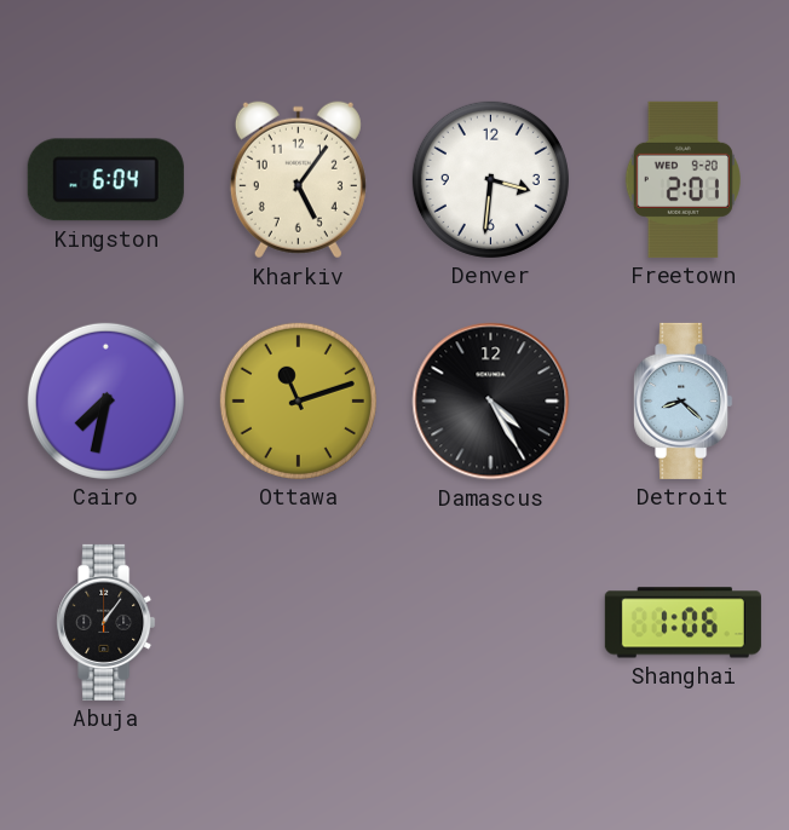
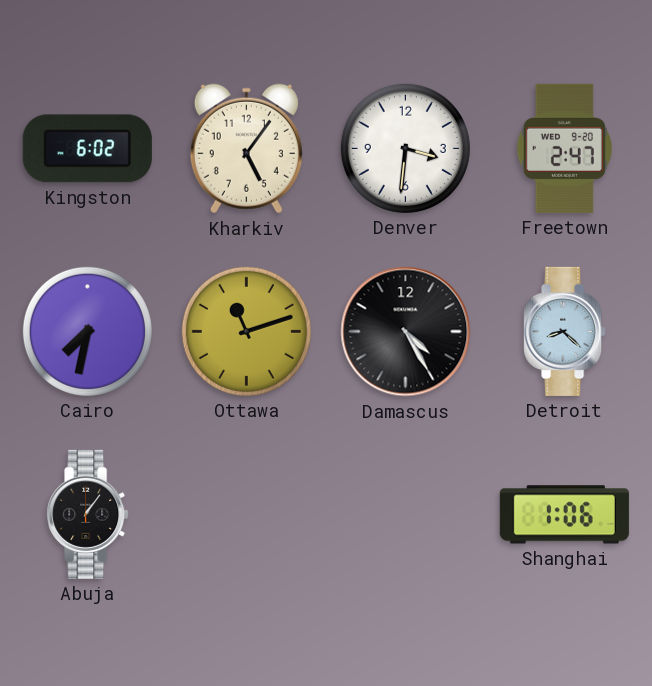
Kingston: 6:04 -> 6:02 (87, 149)
Freetown: 2:01 -> 2:47 (564, 148)
